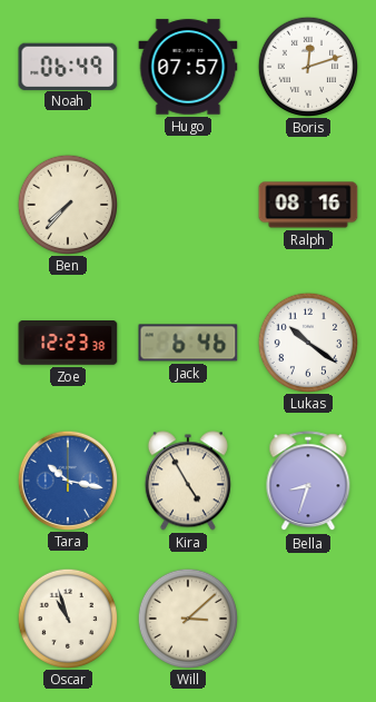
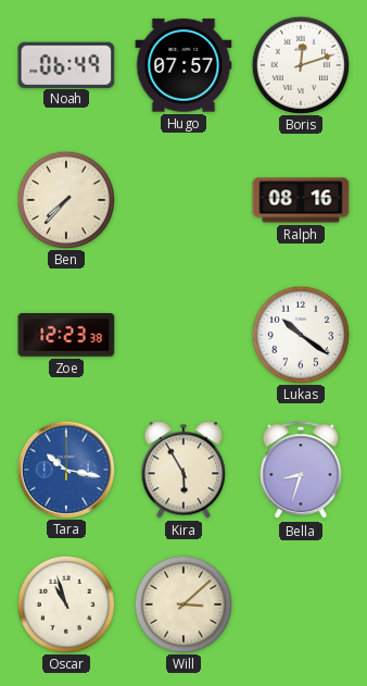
Jack: 6:46 -> none (188, 343)
Kira: 4:55 -> 5:55 (184, 470)
